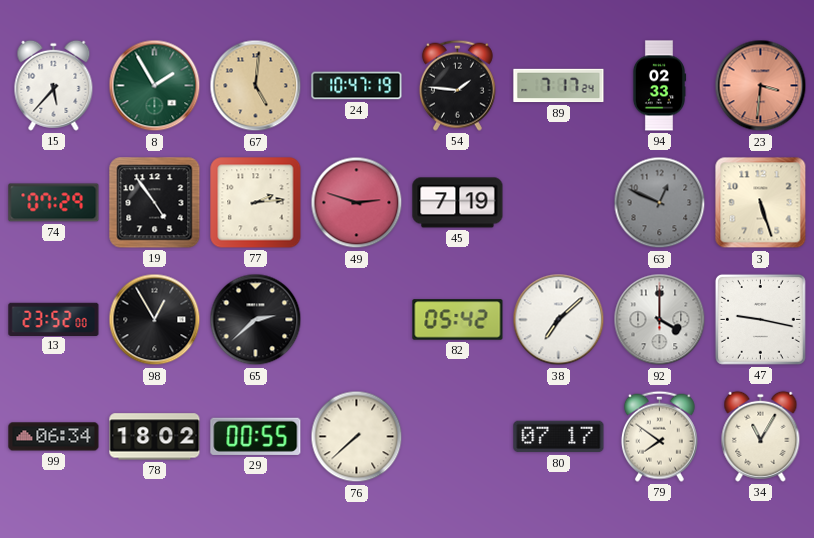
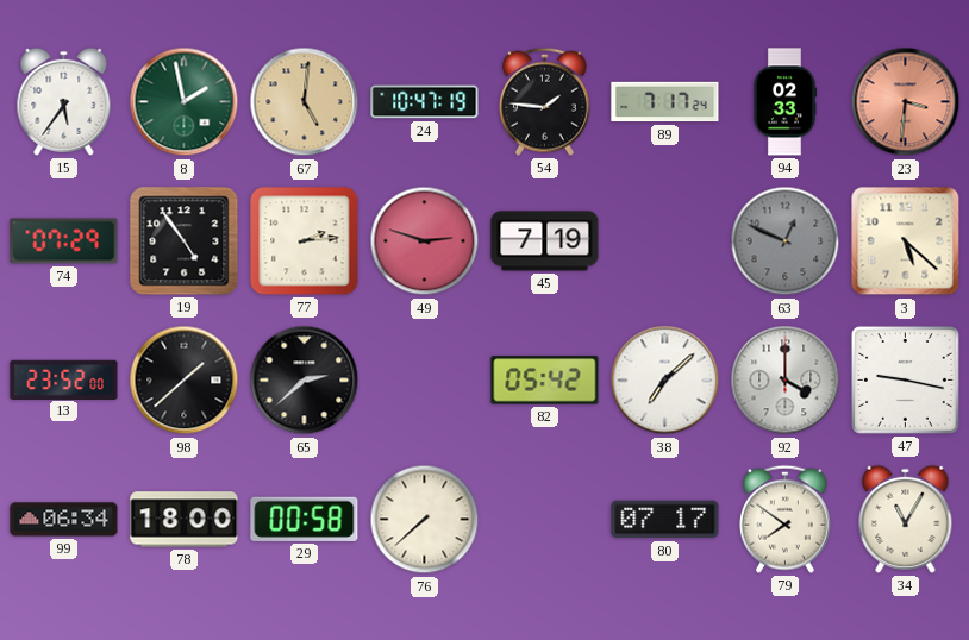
15: 5:37 -> 5:36 (64, 101)
8: 1:55 -> 1:58 (185, 102)
3: 5:27 -> 5:22 (906, 241)
98: 12:55 -> 1:38 (185, 381)
78: 18:02 -> 18:00 (185, 520)
29: 00:55 -> 00:58 (305, 519)
